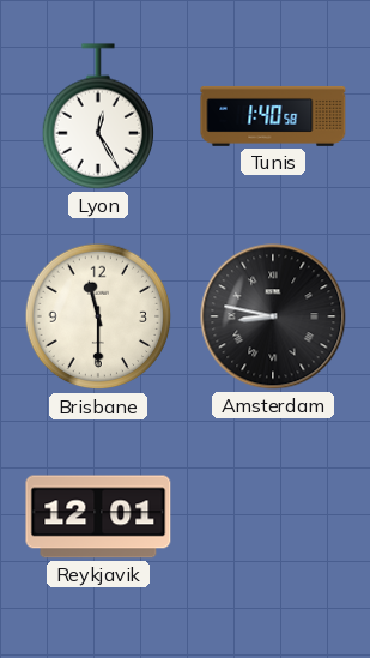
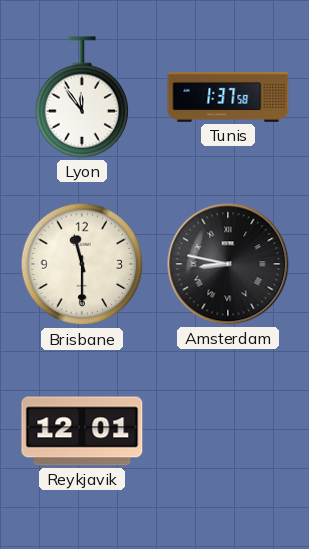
Lyon: 12:25 -> 11:54 (82, 97)
Tunis: 1:40 -> 1:37 (228, 97)
